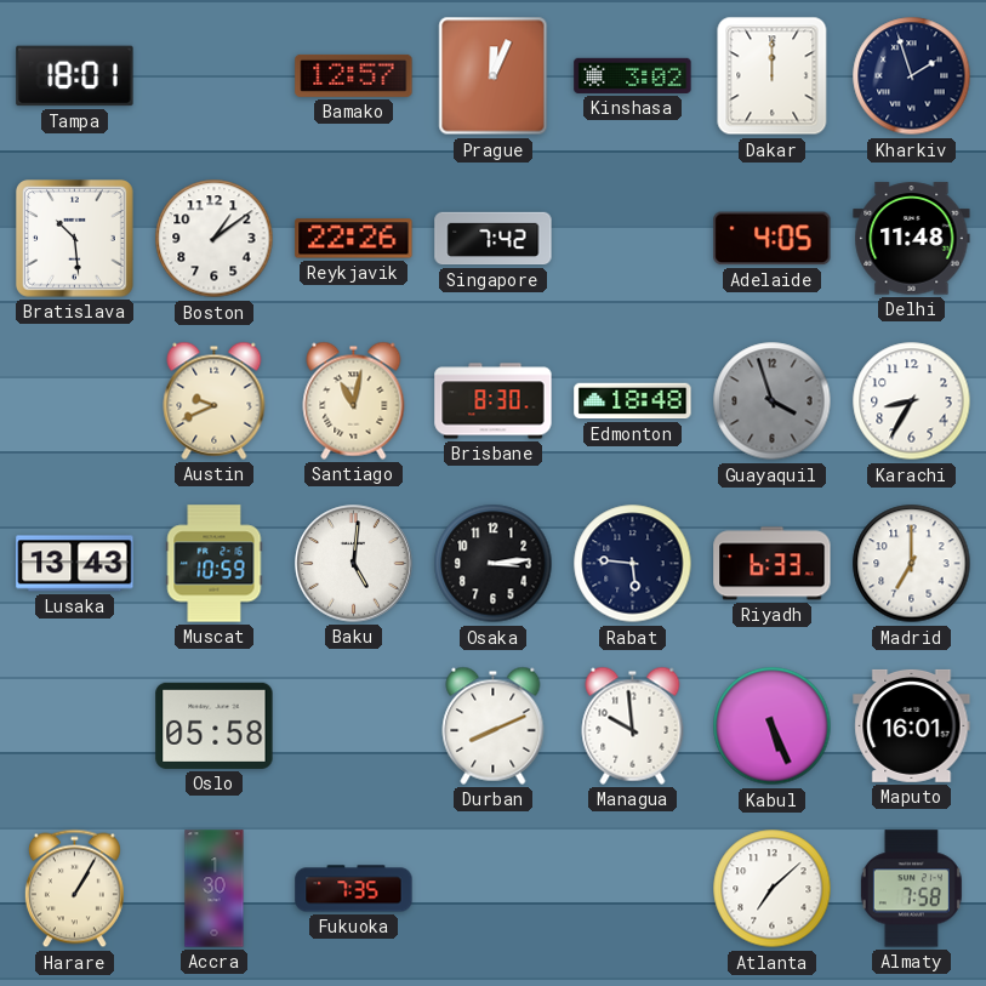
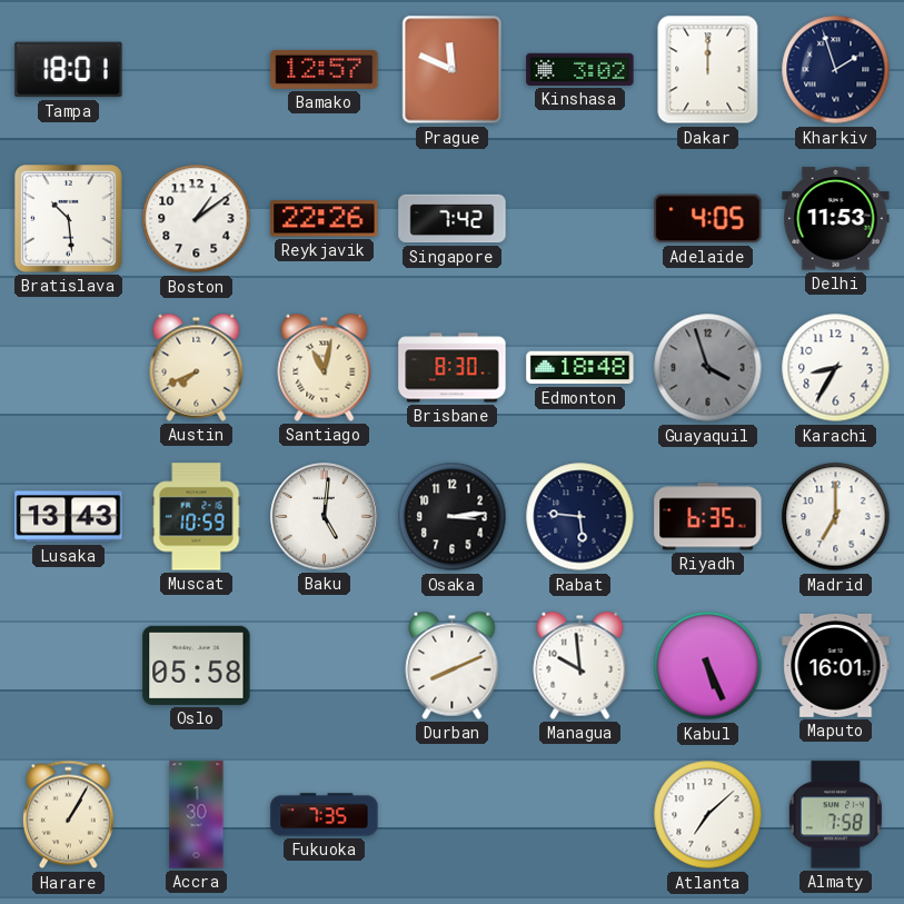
Prague: 12:04 -> 11:49 (453, 70)
Delhi: 11:48 -> 11:53 (836, 219)
Austin: 9:41 -> 7:41 (197, 367)
Riyadh: 6:33 -> 6:35 (708, 517)
